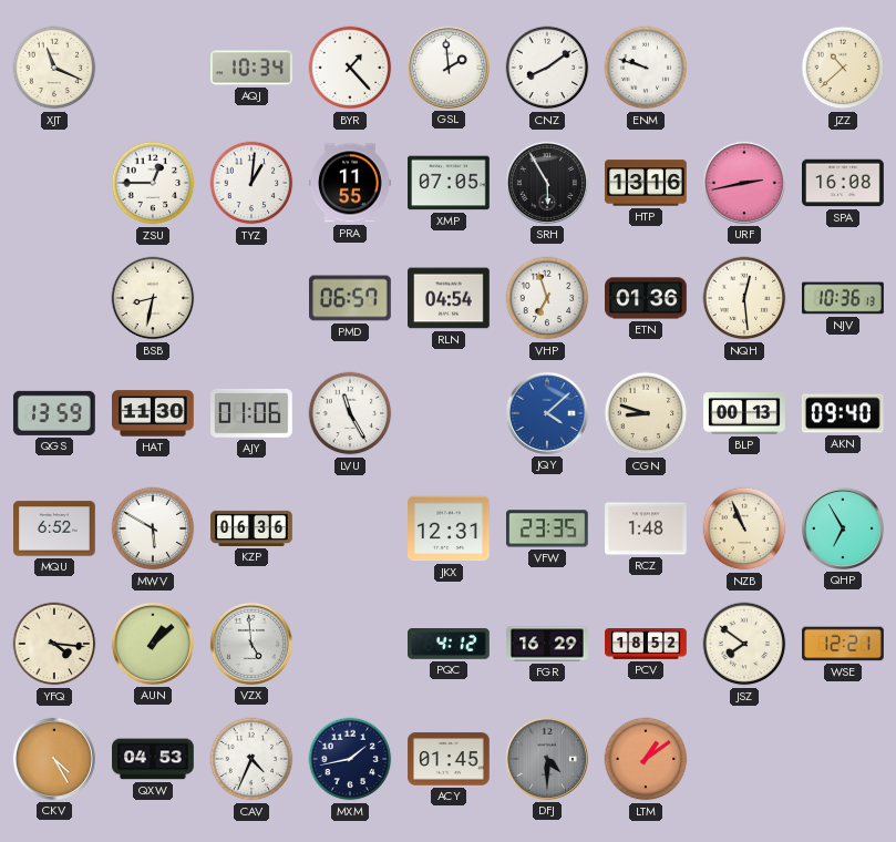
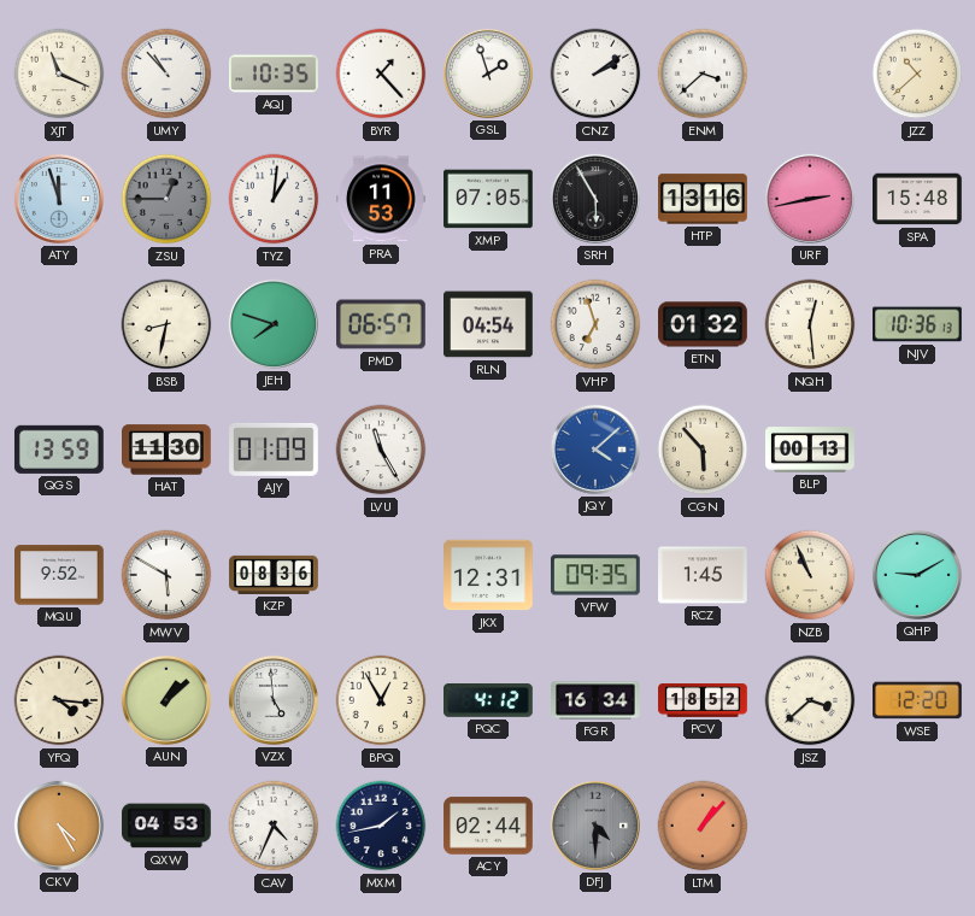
UMY: none -> 10:53 (166, 74)
AQJ: 10:34 -> 10:35 (275, 74)
GSL: 1:59 -> 1:57 (488, 74)
CNZ: 8:09 -> 2:09 (595, 74)
ENM: 9:48 -> 3:38 (703, 74)
ATY: none -> 11:57 (59, 199)
ZSU dial: white -> grey (166, 199)
PRA: 11:55 -> 11:53 (382, 199)
SPA: 16:08 -> 15:48 (918, 199)
JEH: none -> 7:48 (274, 324)
ETN: 01:36 -> 01:32 (704, 324)
AJY: 01:06 -> 01:09 (275, 450)
CGN: 8:48 -> 5:53 (703, 450)
AKN: 09:40 -> none (843, 413)
MQU: 6:52 -> 9:52 (60, 575)
KZP: 06:36 -> 08:36 (274, 575)
VFW: 23:35 -> 09:35 (595, 575)
RCZ: 1:48 -> 1:45 (704, 575)
QHP: 6:55 -> 9:10 (917, 575)
BPQ: none -> 12:55 (381, 700)
FGR: 16:29 -> 16:34 (595, 700)
JSZ: 7:51 -> 3:38 (810, 700)
WSE: 12:21 -> 12:20 (918, 700)
ACY: 01:45 -> 02:44 (488, 826)
LTM: 1:09 -> 1:07 (703, 826)
